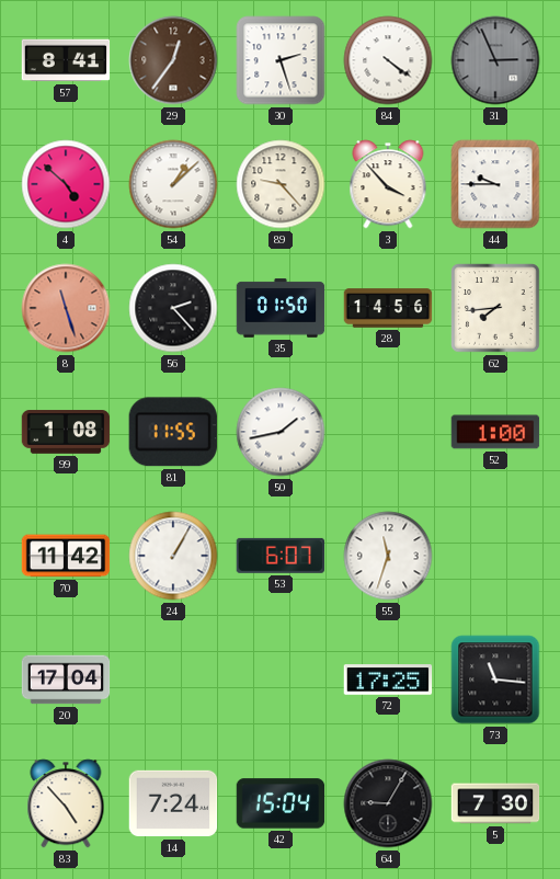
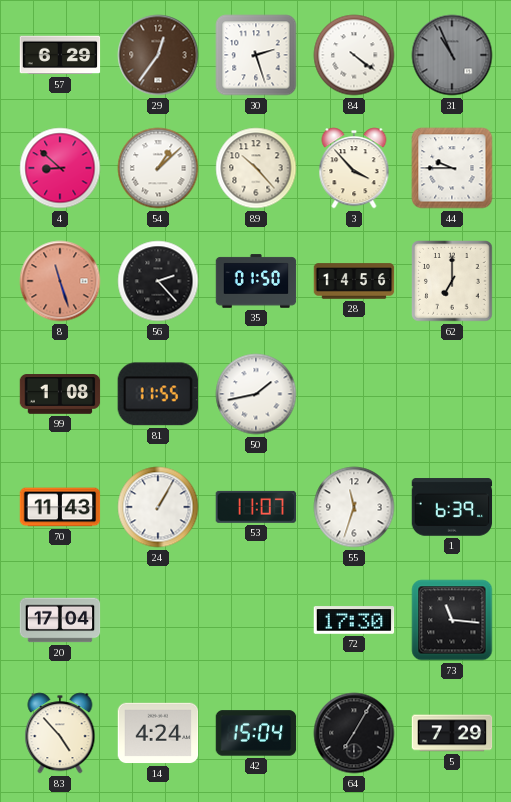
57: 8:41 -> 6:29 (60, 55)
31: 2:56 -> 10:56 (452, 55)
4: 4:52 -> 8:52 (60, 168)
89: 9:23 -> 10:23 (256, 168)
62: 7:44 -> 7:00 (452, 281)
52: 1:00 -> none (495, 432)
70: 11:42 -> 11:43 (60, 507)
53: 6:07 -> 11:07 (256, 507)
1: none -> 6:39 (452, 507)
72: 17:25 -> 17:30 (354, 620)
14: 7:24 -> 4:24 (158, 733)
64: 9:05 -> 7:05 (354, 733)
5: 7:30 -> 7:29 (452, 733)
